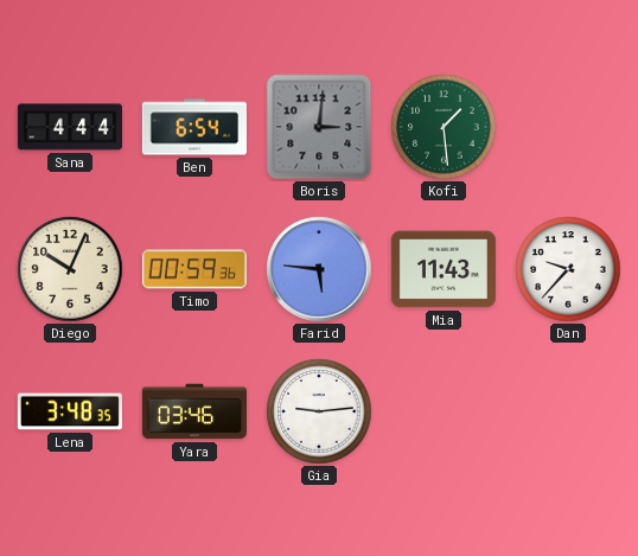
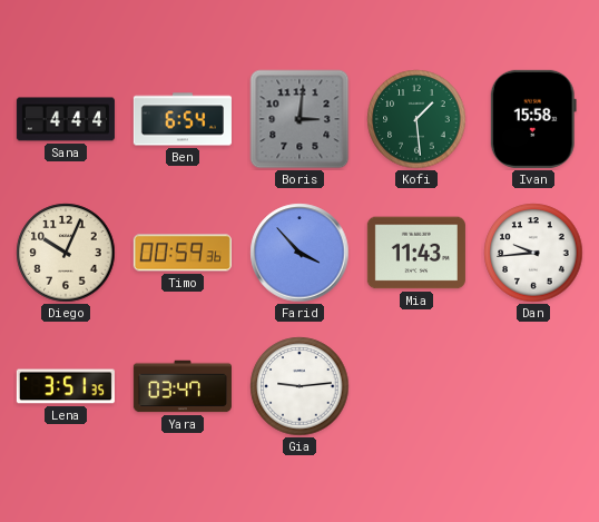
Ivan: none -> 15:58 (533, 119)
Farid: 5:46 -> 3:53 (299, 253)
Dan: 9:37 -> 9:44 (533, 253)
Lena: 3:48 -> 3:51 (66, 386)
Yara: 03:46 -> 03:47 (183, 386)
